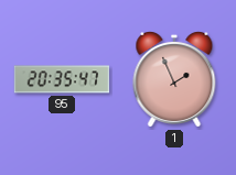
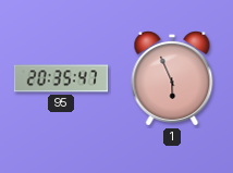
1: 1:56 -> 5:56 (172, 79)
